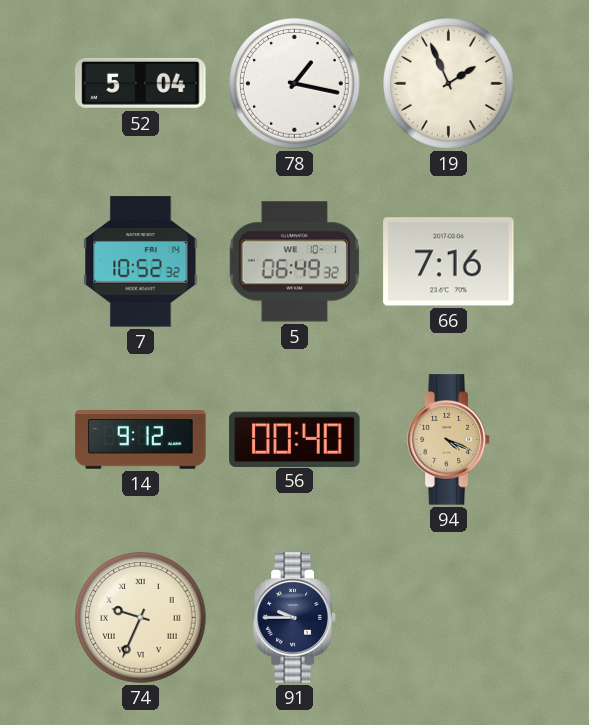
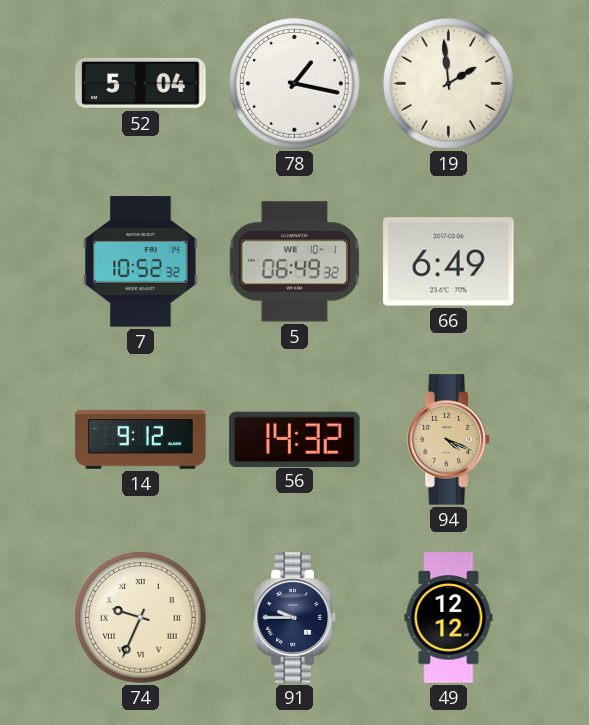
19: 1:56 -> 1:59 (449, 84)
66: 7:16 -> 6:49 (449, 262)
56: 00:40 -> 14:32 (295, 439)
49: none -> 12:12 (449, 618)
